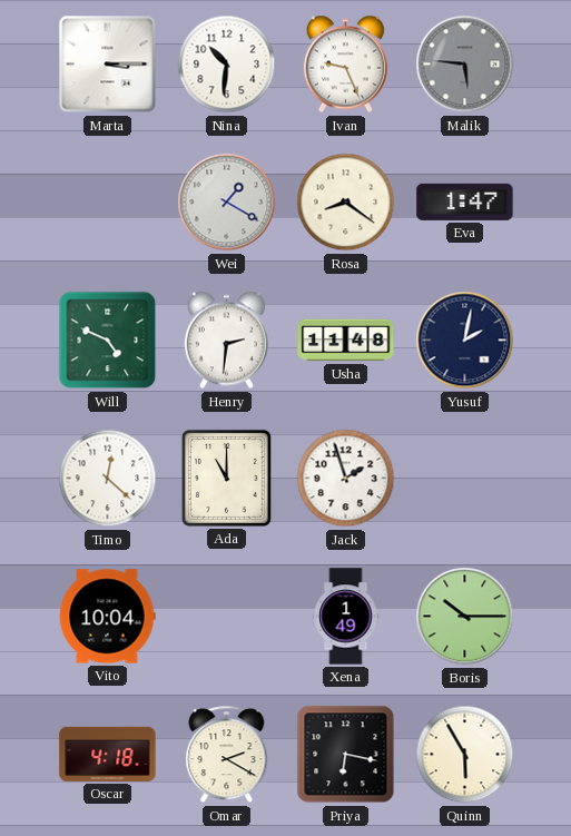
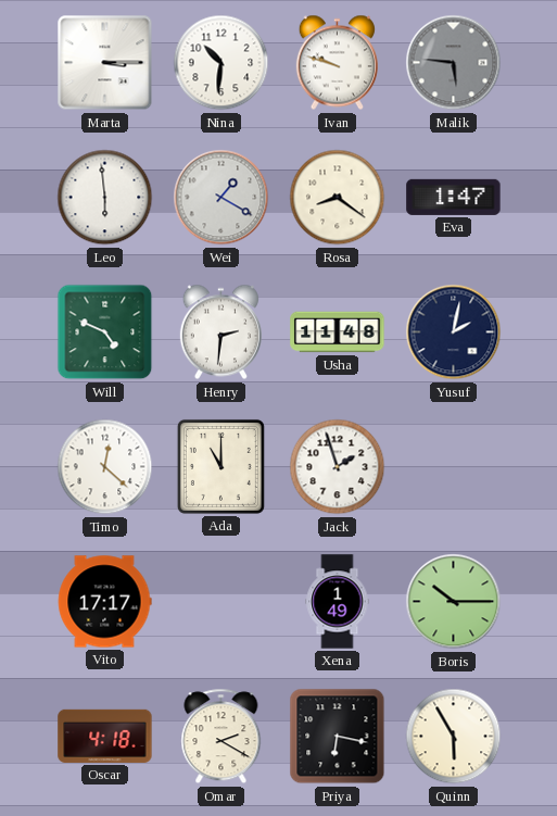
Ivan: 9:26 -> 9:48 (337, 63)
Leo: none -> 5:59 (105, 198)
Vito: 10:04 -> 17:17 (104, 602)
